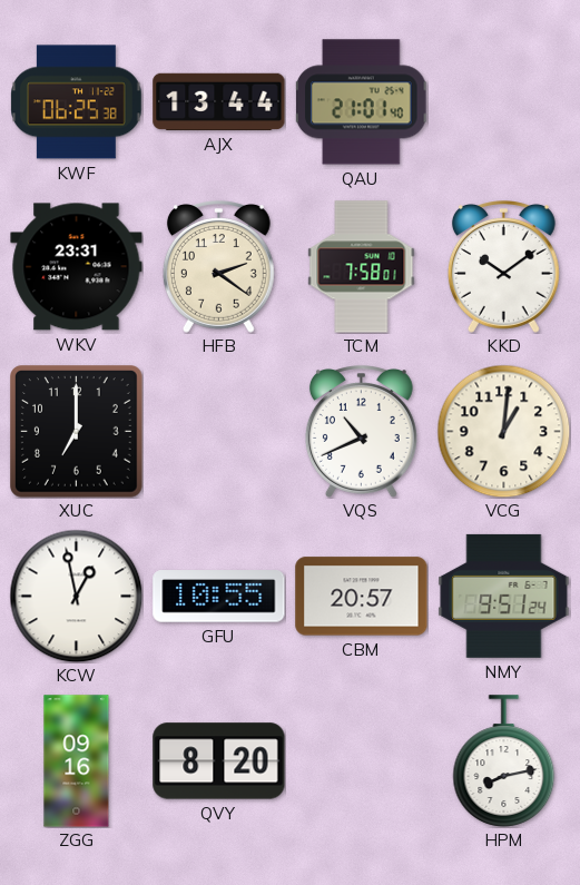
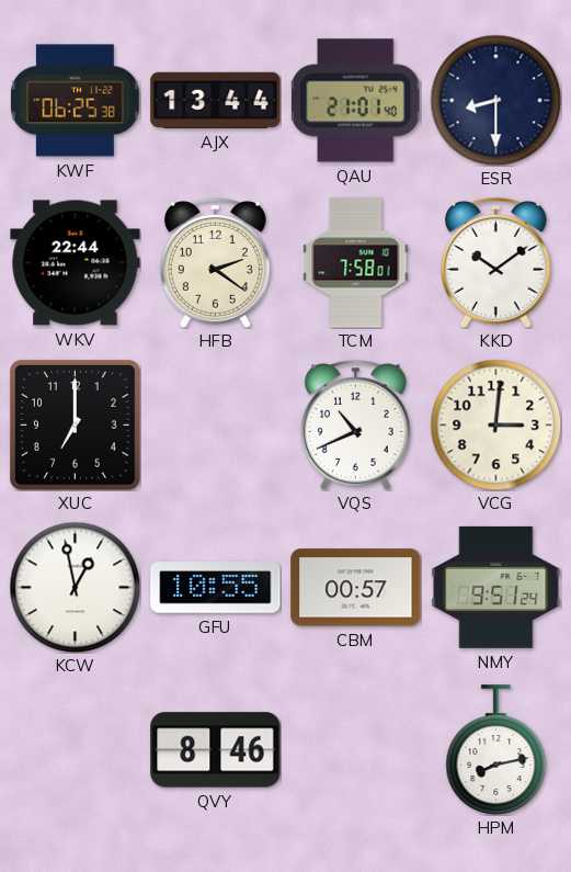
ESR: none -> 8:30 (495, 100)
WKV: 23:31 -> 22:44 (76, 263)
VCG: 1:01 -> 3:01 (495, 424)
CBM: 20:57 -> 00:57 (356, 588)
ZGG: 09:16 -> none (77, 761)
QVY: 8:20 -> 8:46 (216, 750)
